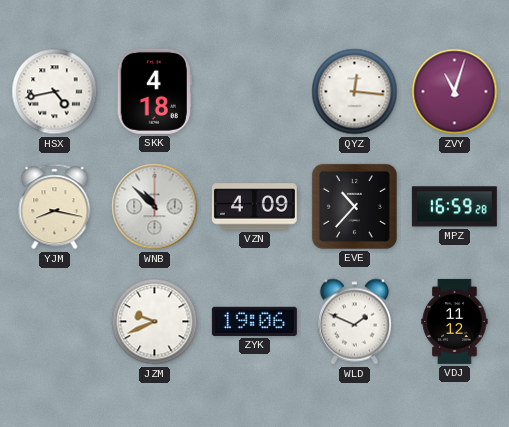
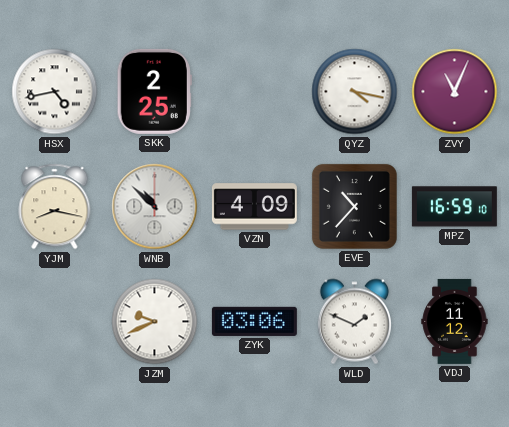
SKK: 4:18 -> 2:25 (154, 91)
QYZ: 12:16 -> 4:17 (355, 92)
ZVY: 11:03 -> 11:04 (455, 92)
MPZ: 16:59:28 -> 16:59:10 (454, 207)
ZYK: 19:06 -> 03:06 (254, 321)
